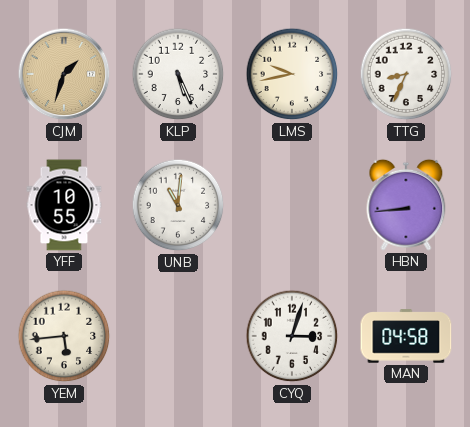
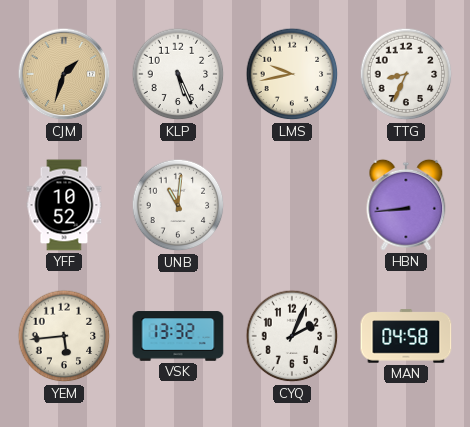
YFF: 10:55 -> 10:52 (64, 205)
VSK: none -> 13:32 (178, 336)
CYQ: 3:03 -> 2:04 (292, 336)
